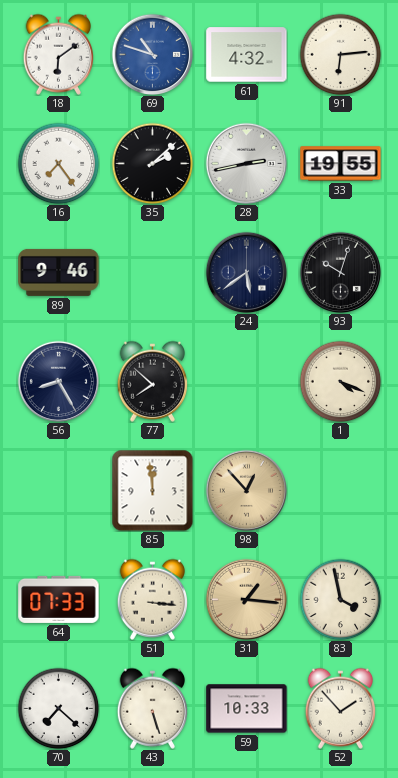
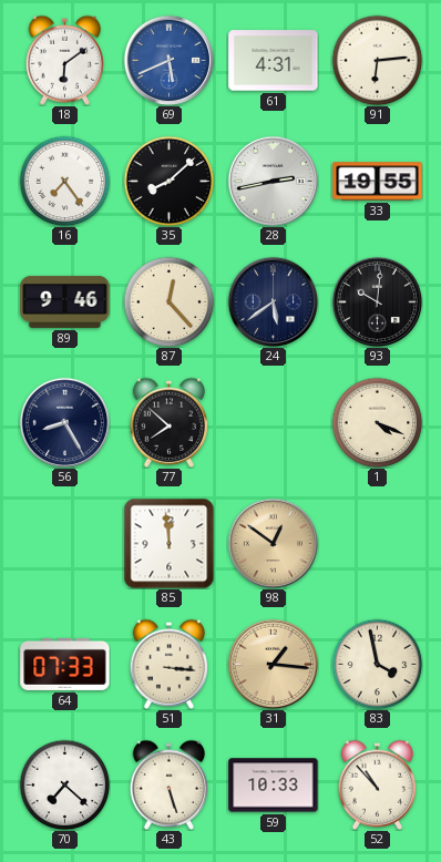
69: 10:48 -> 5:41 (168, 60)
61: 4:32 -> 4:31 (274, 61)
35: 2:08 -> 8:08 (168, 181)
87: none -> 12:23 (168, 301)
93: 10:03 -> 10:01 (377, 301)
98: 12:53 -> 12:51 (273, 543)
52: 1:53 -> 10:53 (377, 784)
